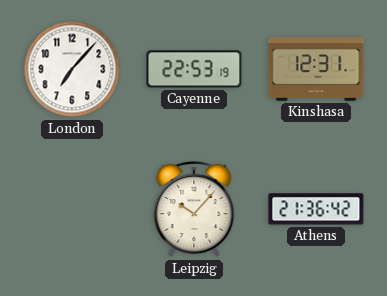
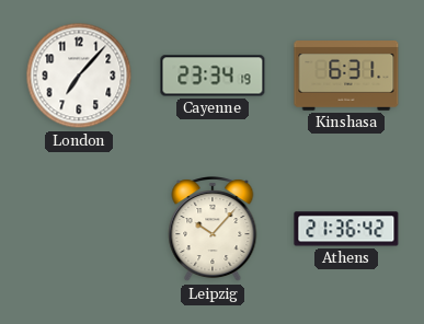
Cayenne: 22:53 -> 23:34 (213, 76)
Kinshasa: 12:31 -> 6:31 (346, 77)
